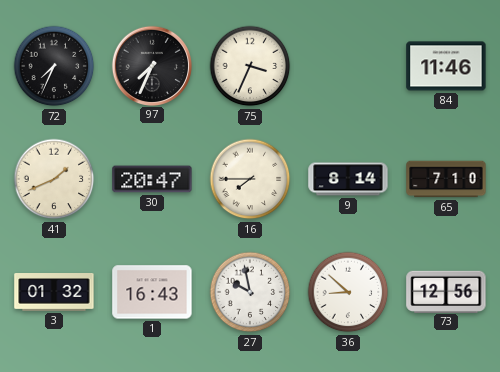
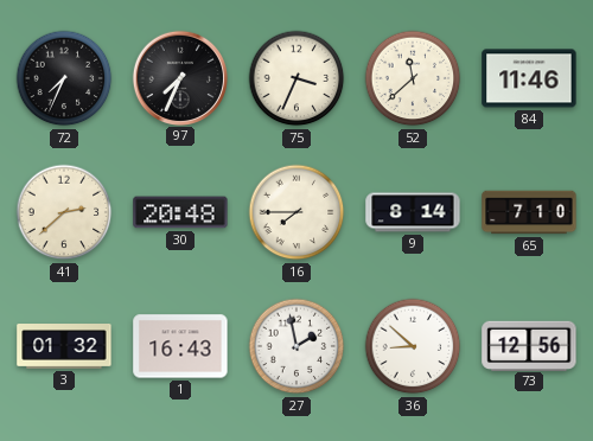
52: none -> 11:38 (413, 78)
41: 1:41 -> 2:38 (64, 212)
30: 20:47 -> 20:48 (180, 212)
27: 9:58 -> 1:58 (296, 346)
